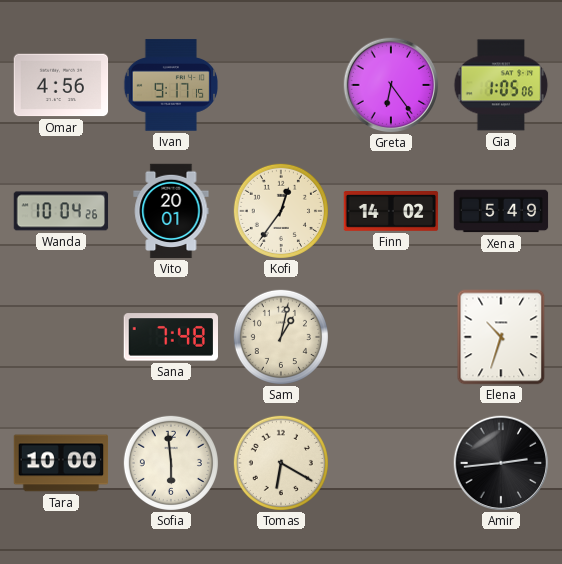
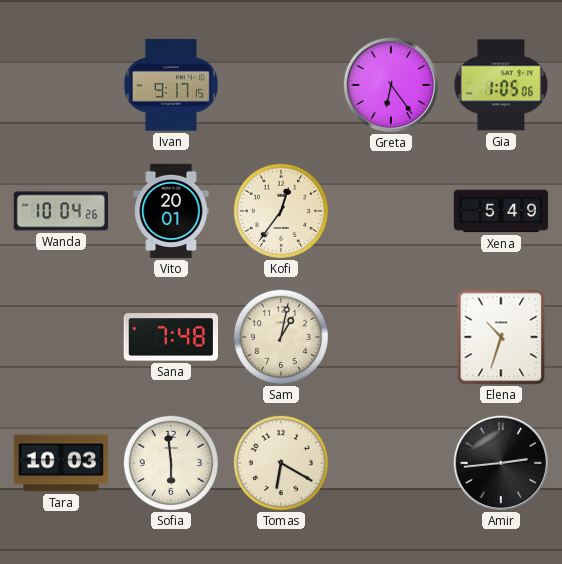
Omar: 4:56 -> none (61, 85)
Finn: 14:02 -> none (391, 212)
Tara: 10:00 -> 10:03 (61, 463)
